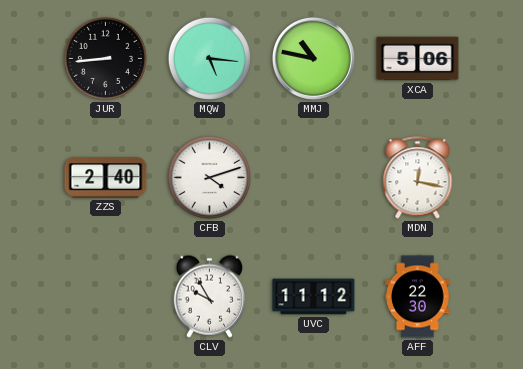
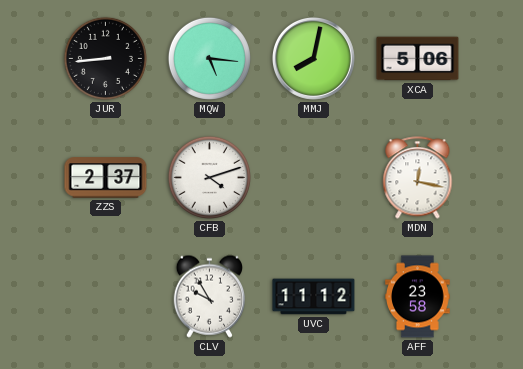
MMJ: 10:47 -> 8:02 (313, 58)
ZZS: 2:40 -> 2:37 (106, 178)
AFF: 22:30 -> 23:58 (418, 297)
